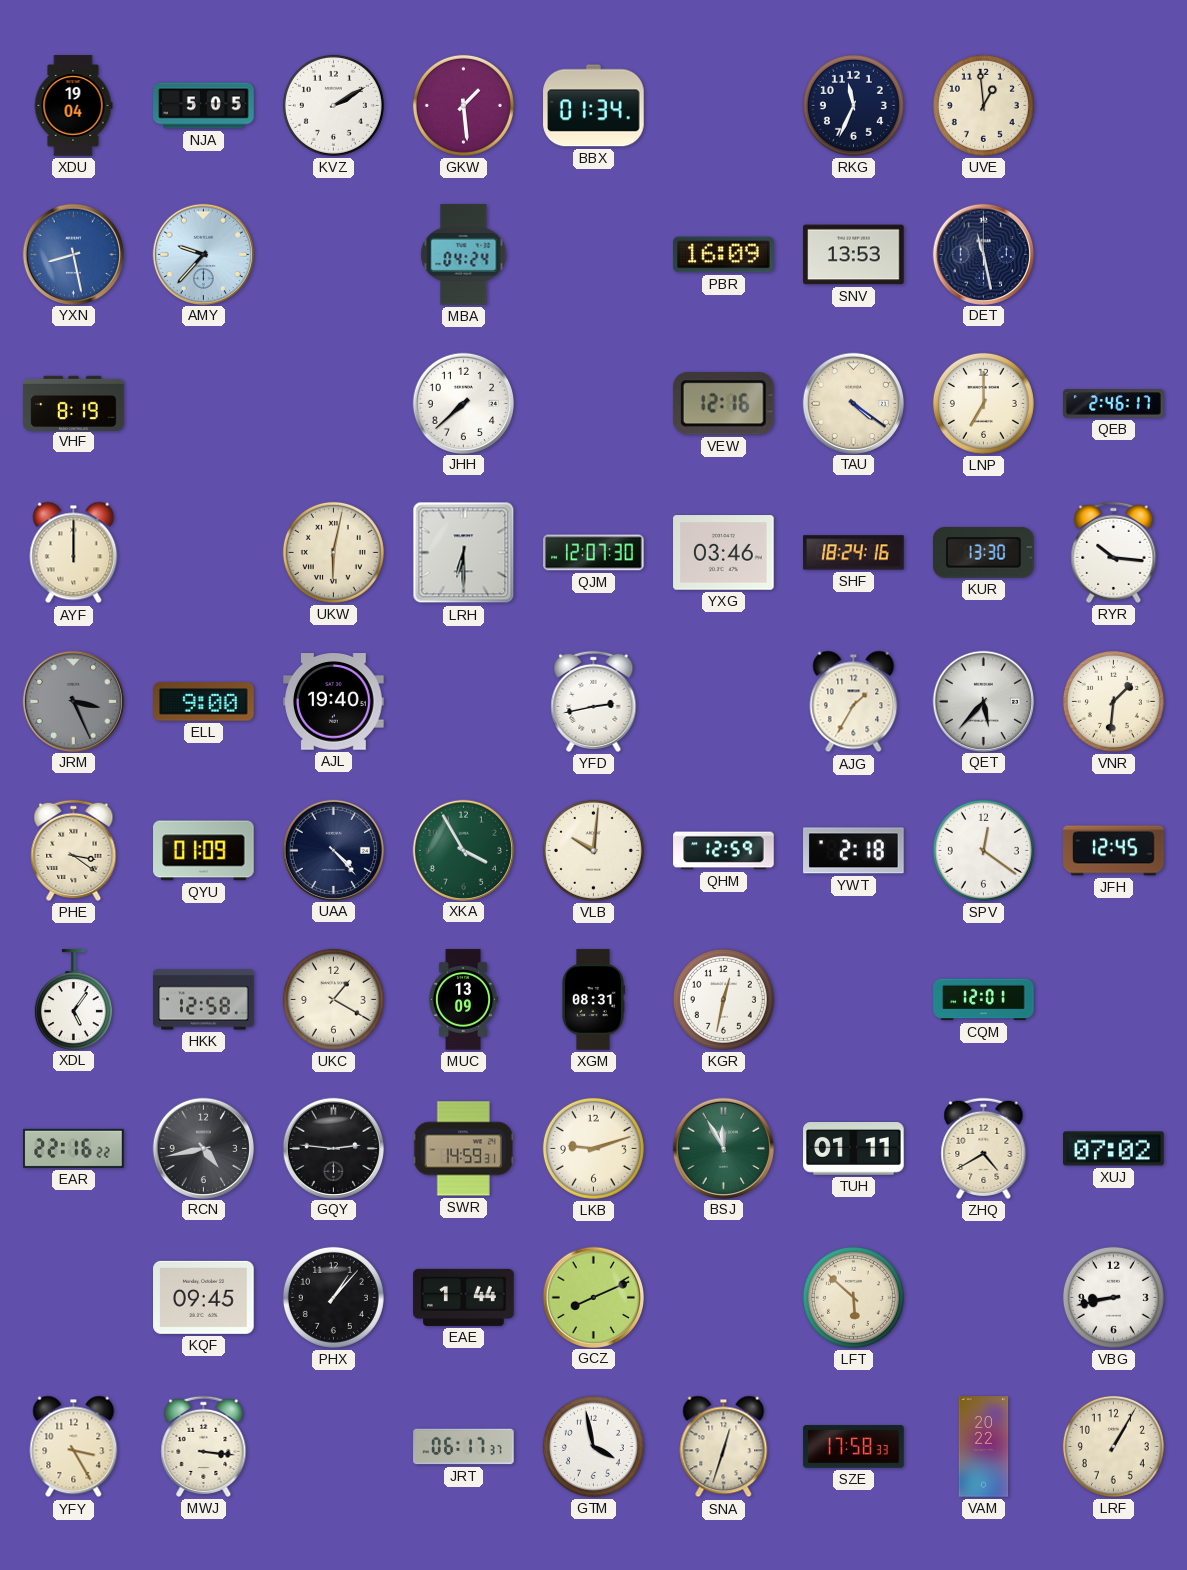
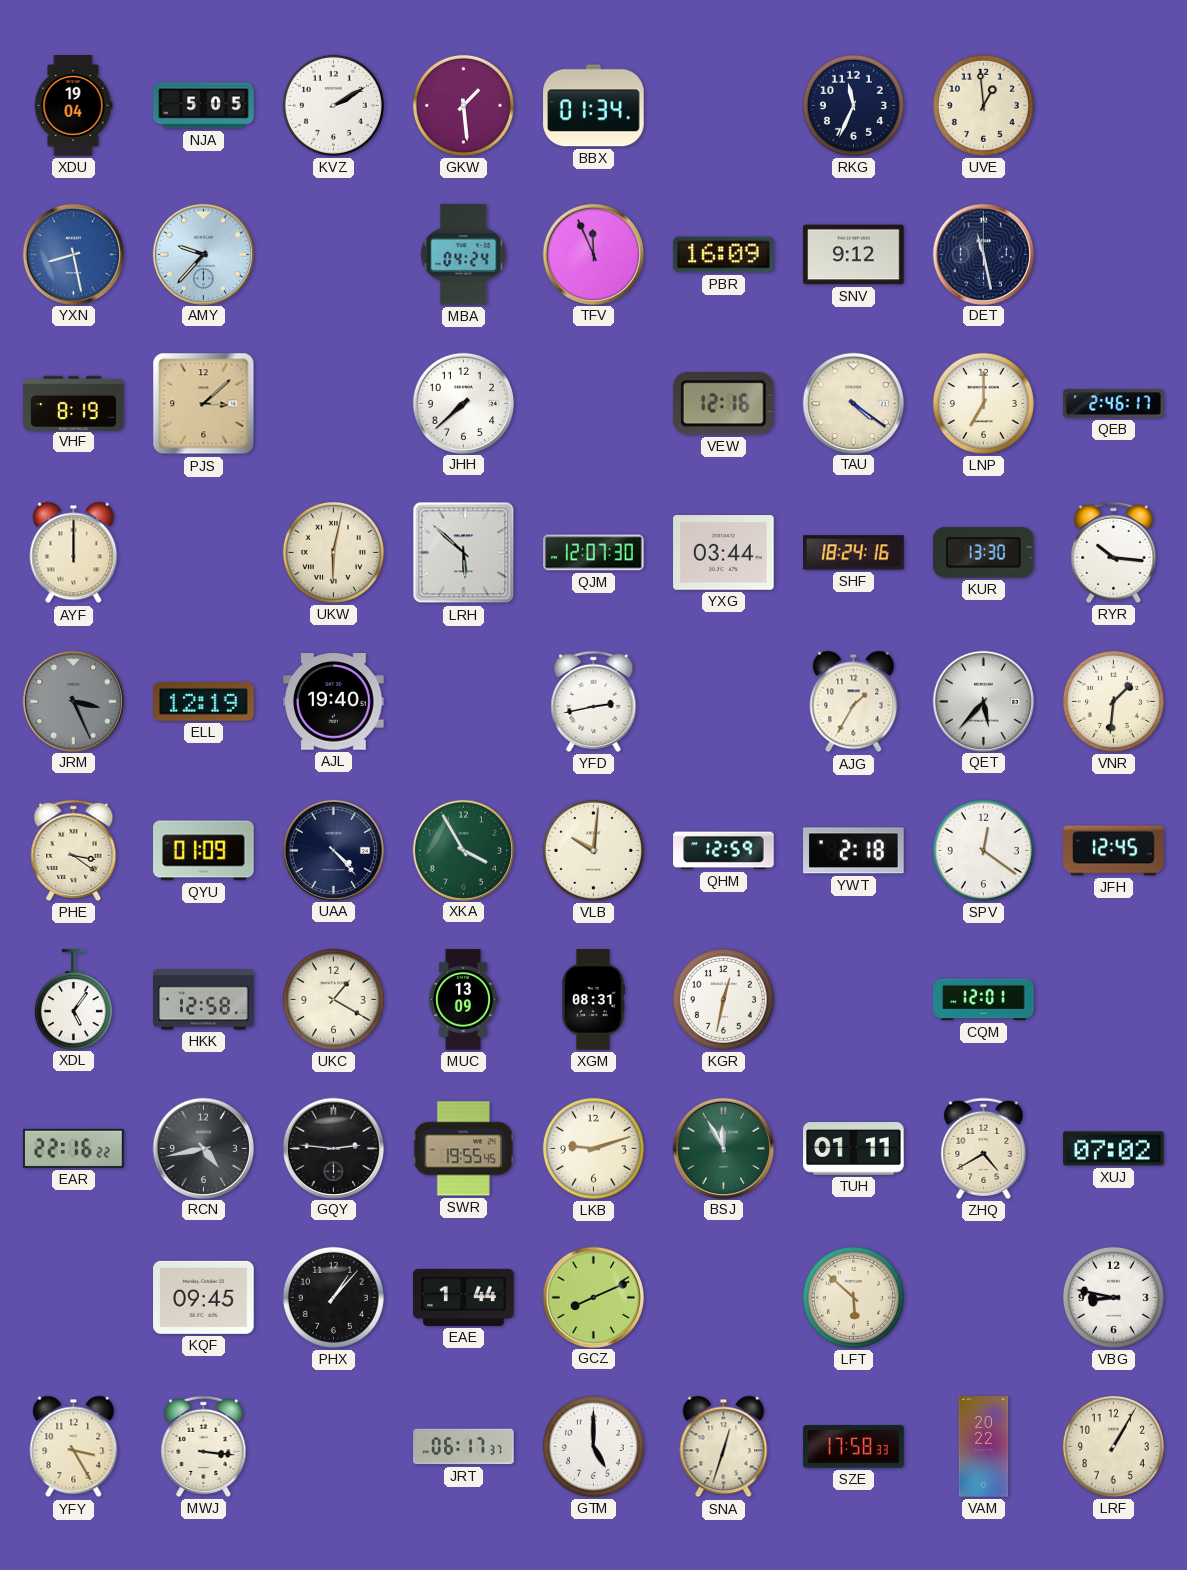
TFV: none -> 11:56 (593, 254)
SNV: 13:53 -> 9:12 (854, 255)
PJS: none -> 3:08 (204, 404)
LRH: 6:30 -> 5:52 (464, 553)
YXG: 03:46 -> 03:44 (724, 553)
ELL: 9:00 -> 12:19 (204, 702)
SWR: 14:59 -> 19:55 (463, 1149)
VBG: 8:43 -> 8:47 (1113, 1297)
GTM: 3:58 -> 5:00 (593, 1446)
